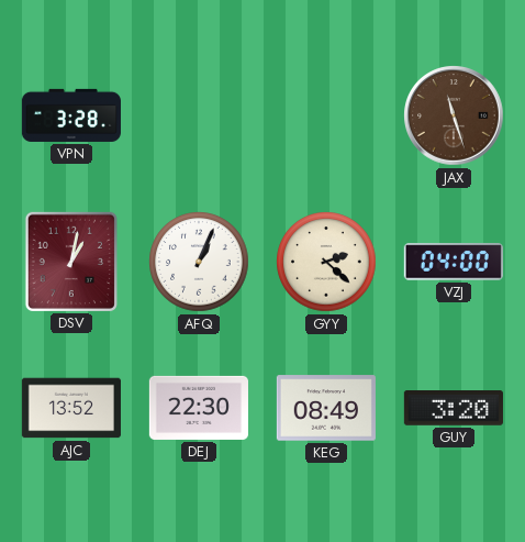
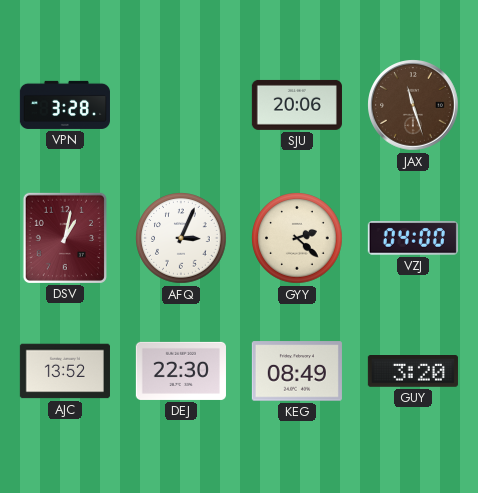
SJU: none -> 20:06 (297, 105)
AFQ: 1:04 -> 3:04 (181, 238)
